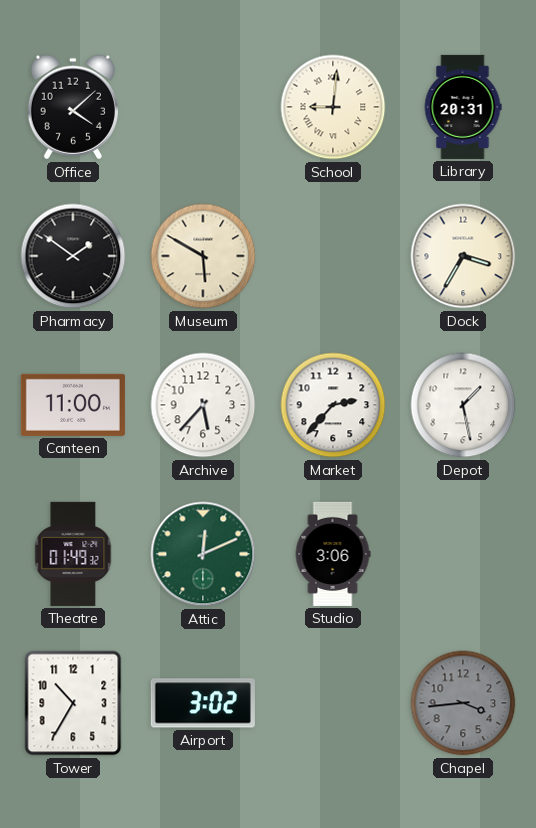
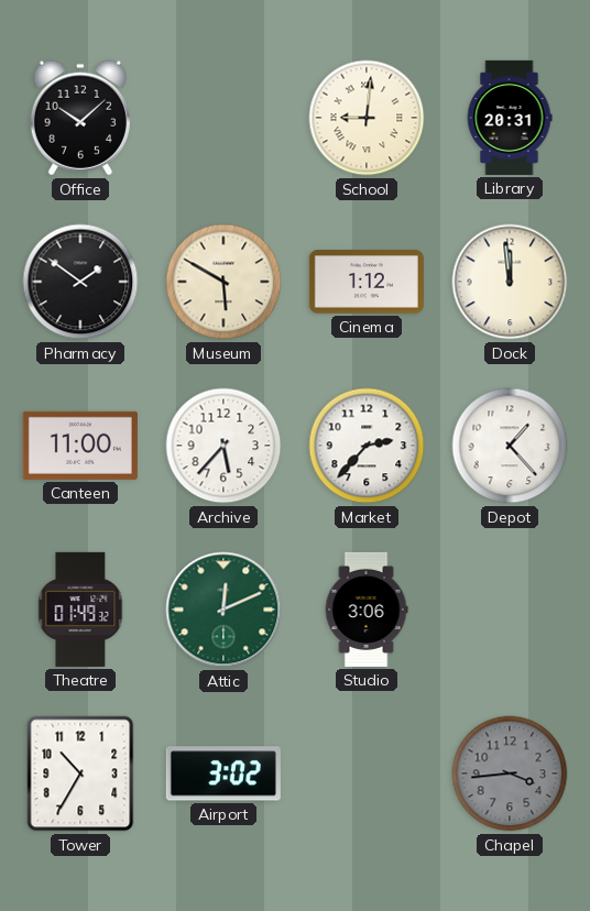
Office: 4:08 -> 10:08 (80, 118)
Cinema: none -> 1:12 (367, 283)
Dock: 3:35 -> 11:59 (510, 282)
Depot: 1:28 -> 1:23 (510, 446)
